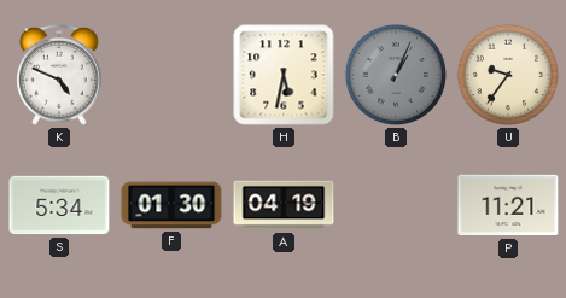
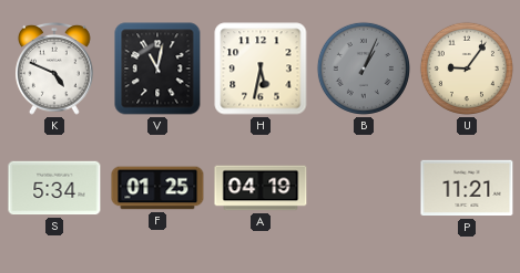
V: none -> 11:02 (157, 69)
U: 9:36 -> 9:06 (467, 69)
F: 01:30 -> 01:25 (157, 188)
